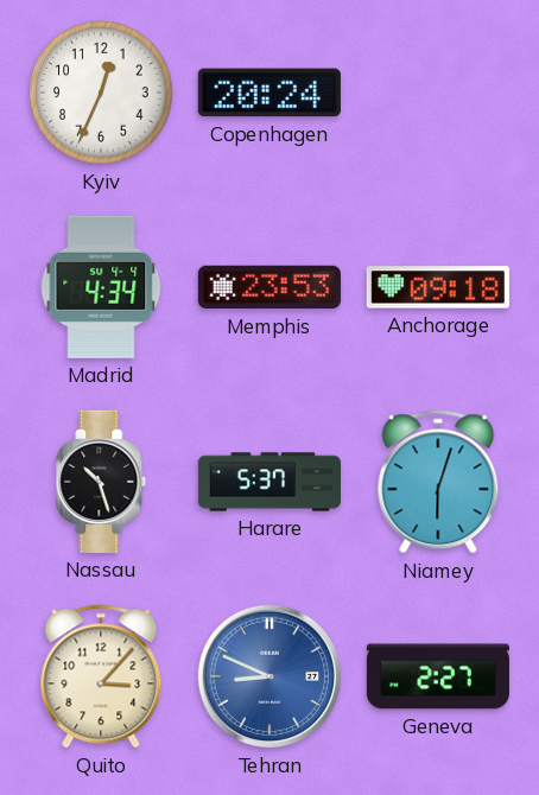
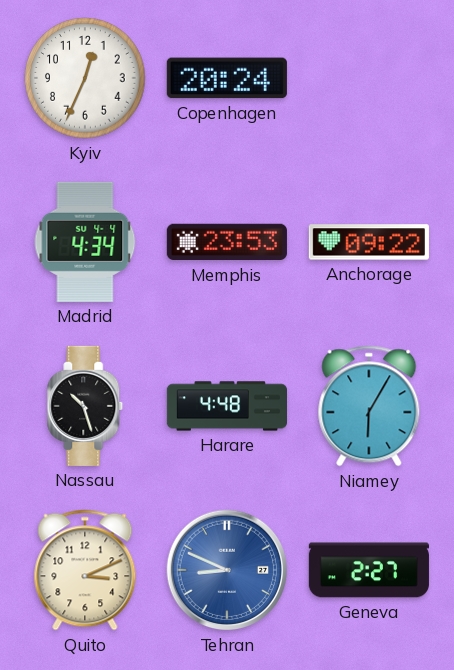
Anchorage: 09:18 -> 09:22 (369, 242)
Harare: 5:37 -> 4:48 (226, 406)
Niamey: 6:03 -> 6:05 (369, 406)
Quito: 3:07 -> 3:11 (85, 570)
